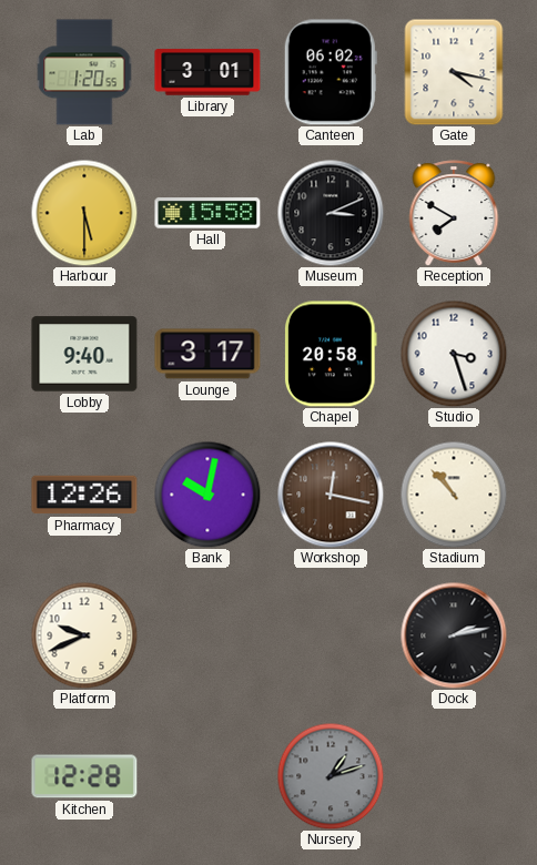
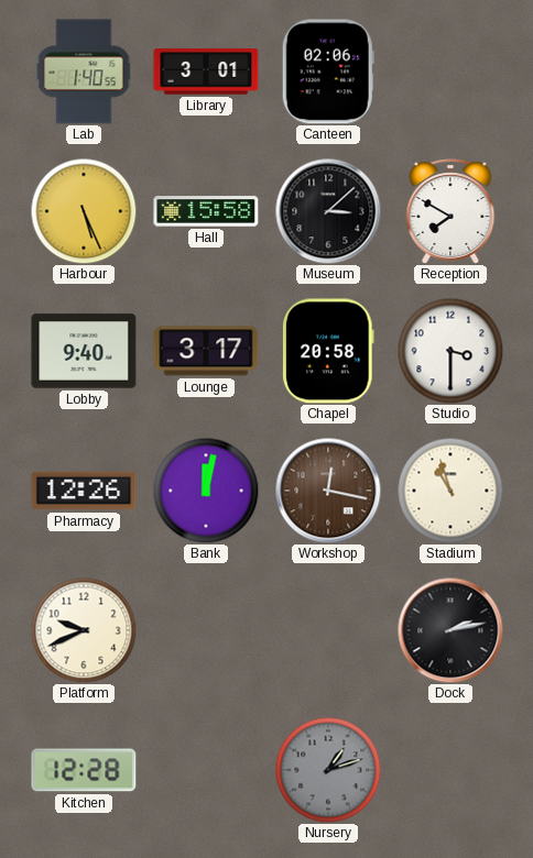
Lab: 1:20 -> 1:40 (84, 71)
Canteen: 06:02 -> 02:06 (328, 71)
Gate: 4:17 -> none (454, 72)
Harbour: 5:30 -> 5:26 (84, 211)
Museum: 3:11 -> 3:08 (328, 211)
Studio: 3:27 -> 3:30 (450, 351)
Bank: 10:02 -> 12:02 (206, 491)
Stadium: 10:53 -> 10:57 (450, 491)
